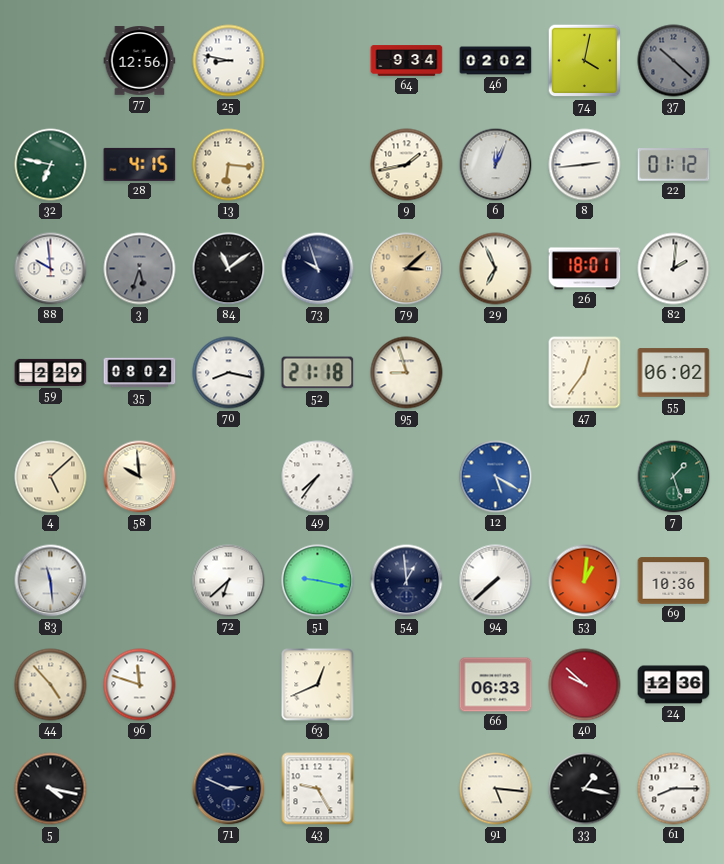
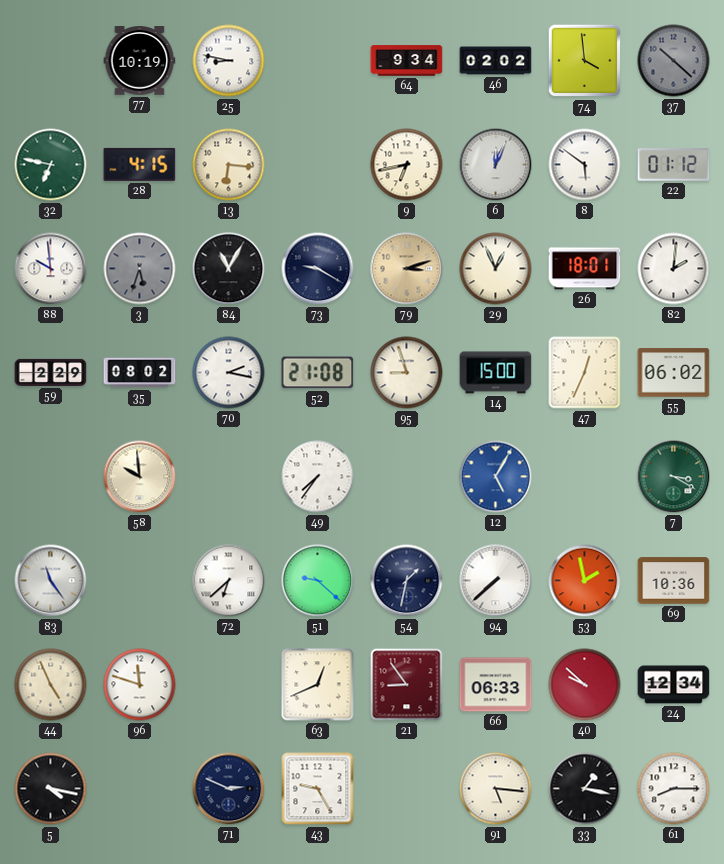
77: 12:56 -> 10:19 (140, 61)
74: 4:02 -> 3:59 (585, 61)
9: 1:43 -> 6:43 (407, 165)
8: 2:44 -> 5:51 (585, 165)
84: 11:09 -> 11:05 (229, 269)
73: 9:57 -> 9:20 (318, 269)
79: 3:08 -> 3:12 (407, 269)
29: 6:56 -> 12:56 (496, 269)
70: 8:17 -> 2:17 (229, 373)
52: 21:18 -> 21:08 (318, 373)
14: none -> 15:00 (496, 373)
47: 12:36 -> 12:34 (585, 373)
4: 5:08 -> none (51, 477)
12: 5:20 -> 5:05 (496, 477)
7: 1:27 -> 3:20 (674, 477)
83: 11:29 -> 11:24 (51, 581)
51: 9:17 -> 9:22 (318, 581)
54: 12:59 -> 1:32 (407, 581)
53: 1:01 -> 1:58 (585, 581)
44: 4:53 -> 4:56 (51, 685)
21: none -> 8:54 (407, 685)
24: 12:36 -> 12:34 (674, 685)
